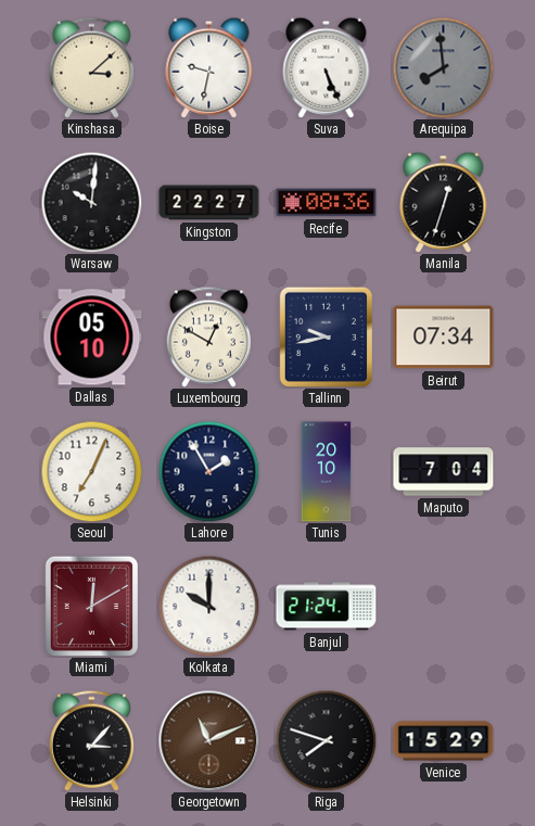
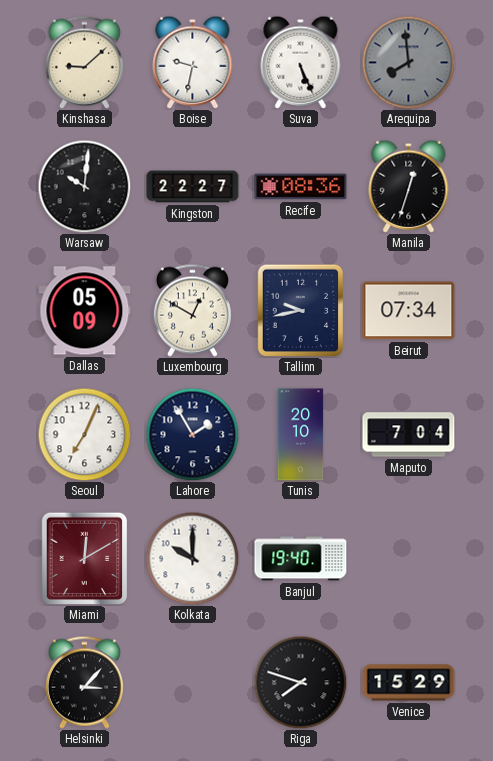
Kinshasa: 3:08 -> 9:08 (84, 62)
Dallas: 05:10 -> 05:09 (85, 311)
Banjul: 21:24 -> 19:40 (301, 559)
Georgetown: 11:11 -> none (208, 740)
